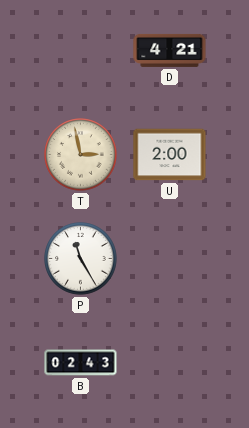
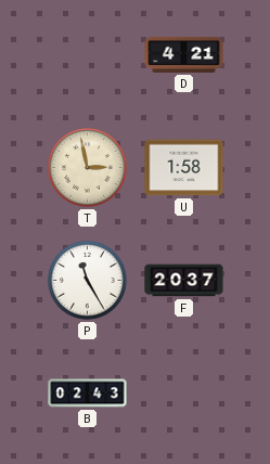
U: 2:00 -> 1:58 (184, 168)
F: none -> 20:37 (184, 281)
